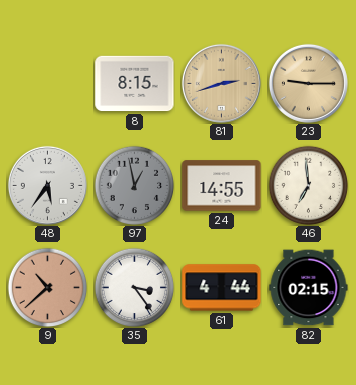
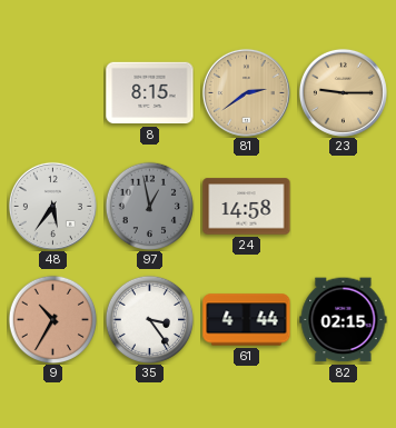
81: 2:42 -> 2:39 (246, 92)
24: 14:55 -> 14:58 (247, 207)
46: 6:59 -> none (308, 185)
9: 10:38 -> 10:35 (52, 319)
